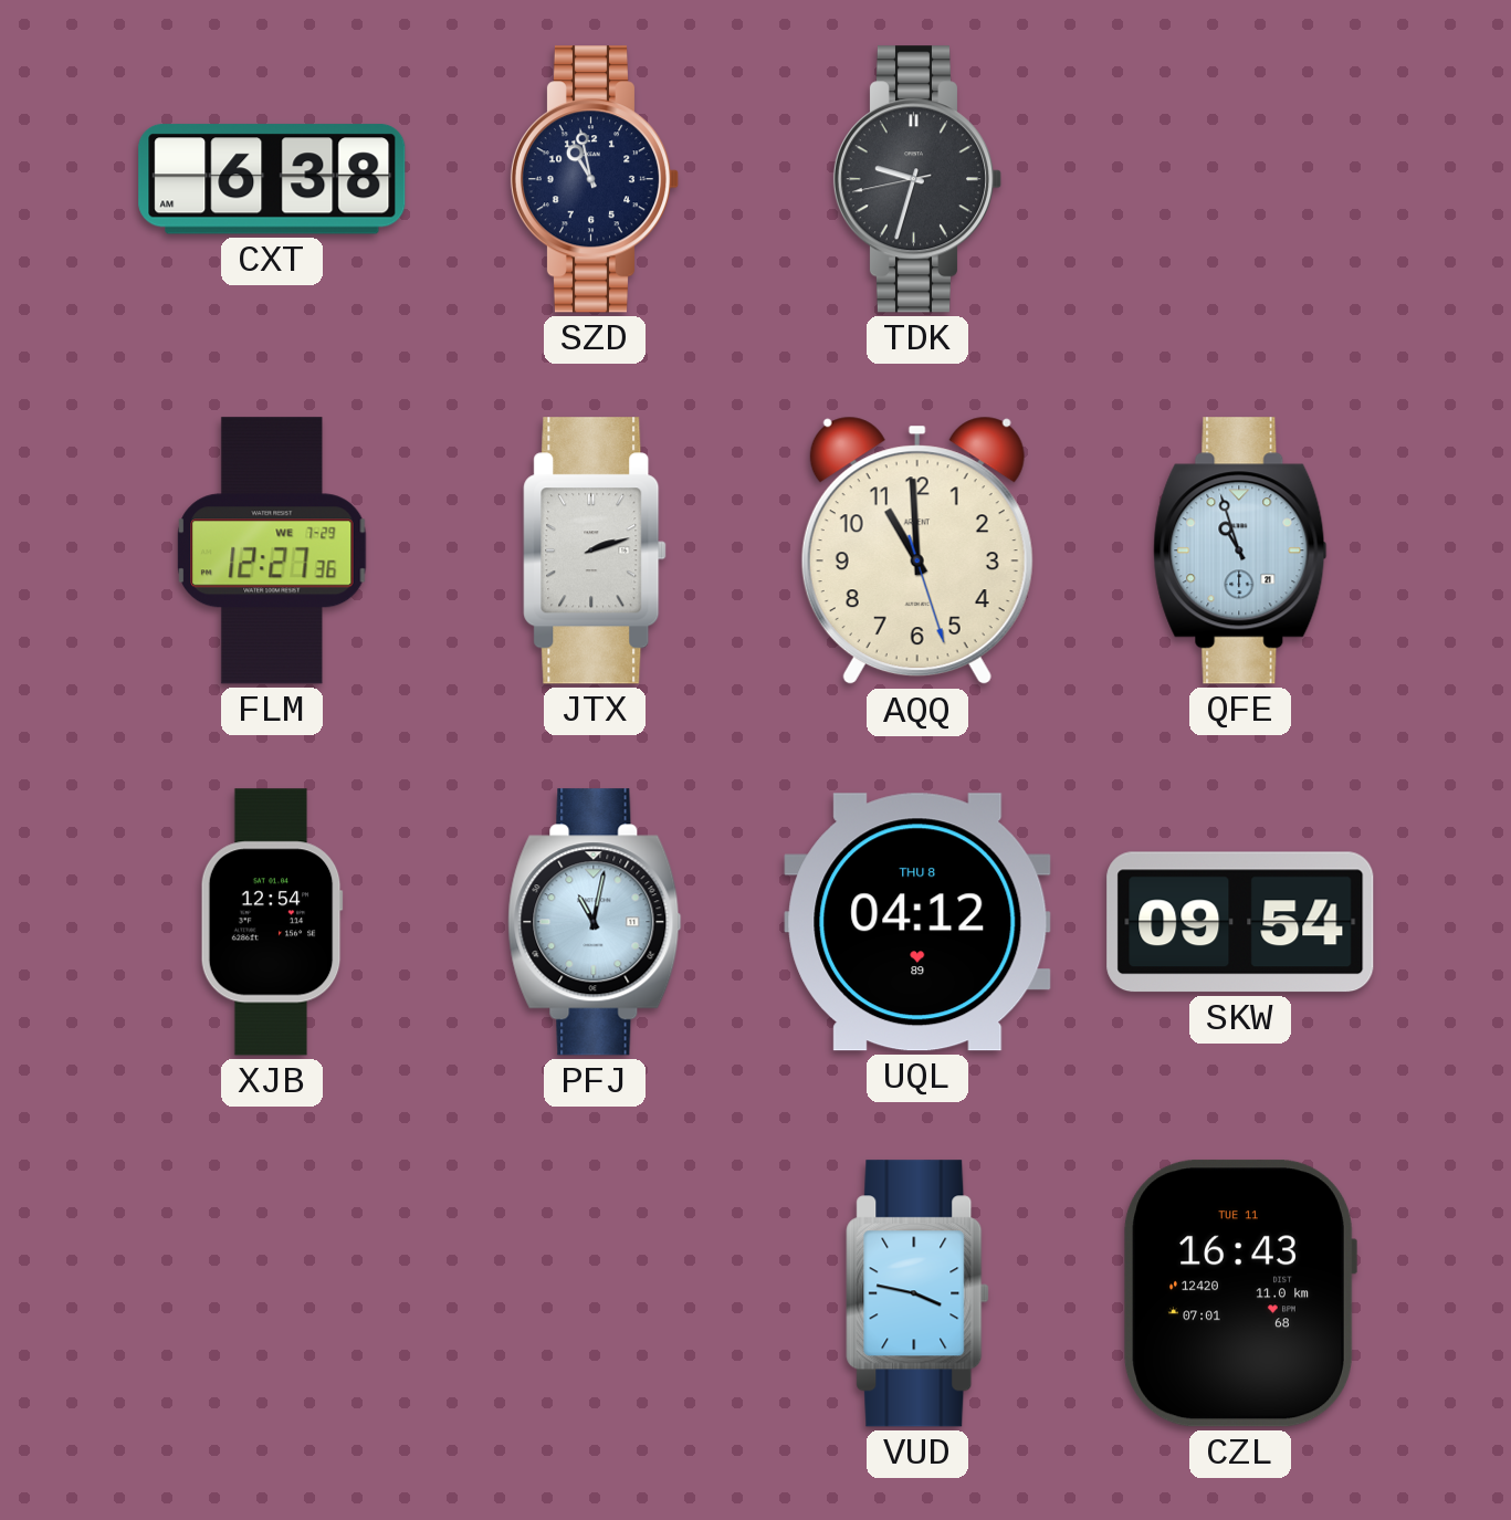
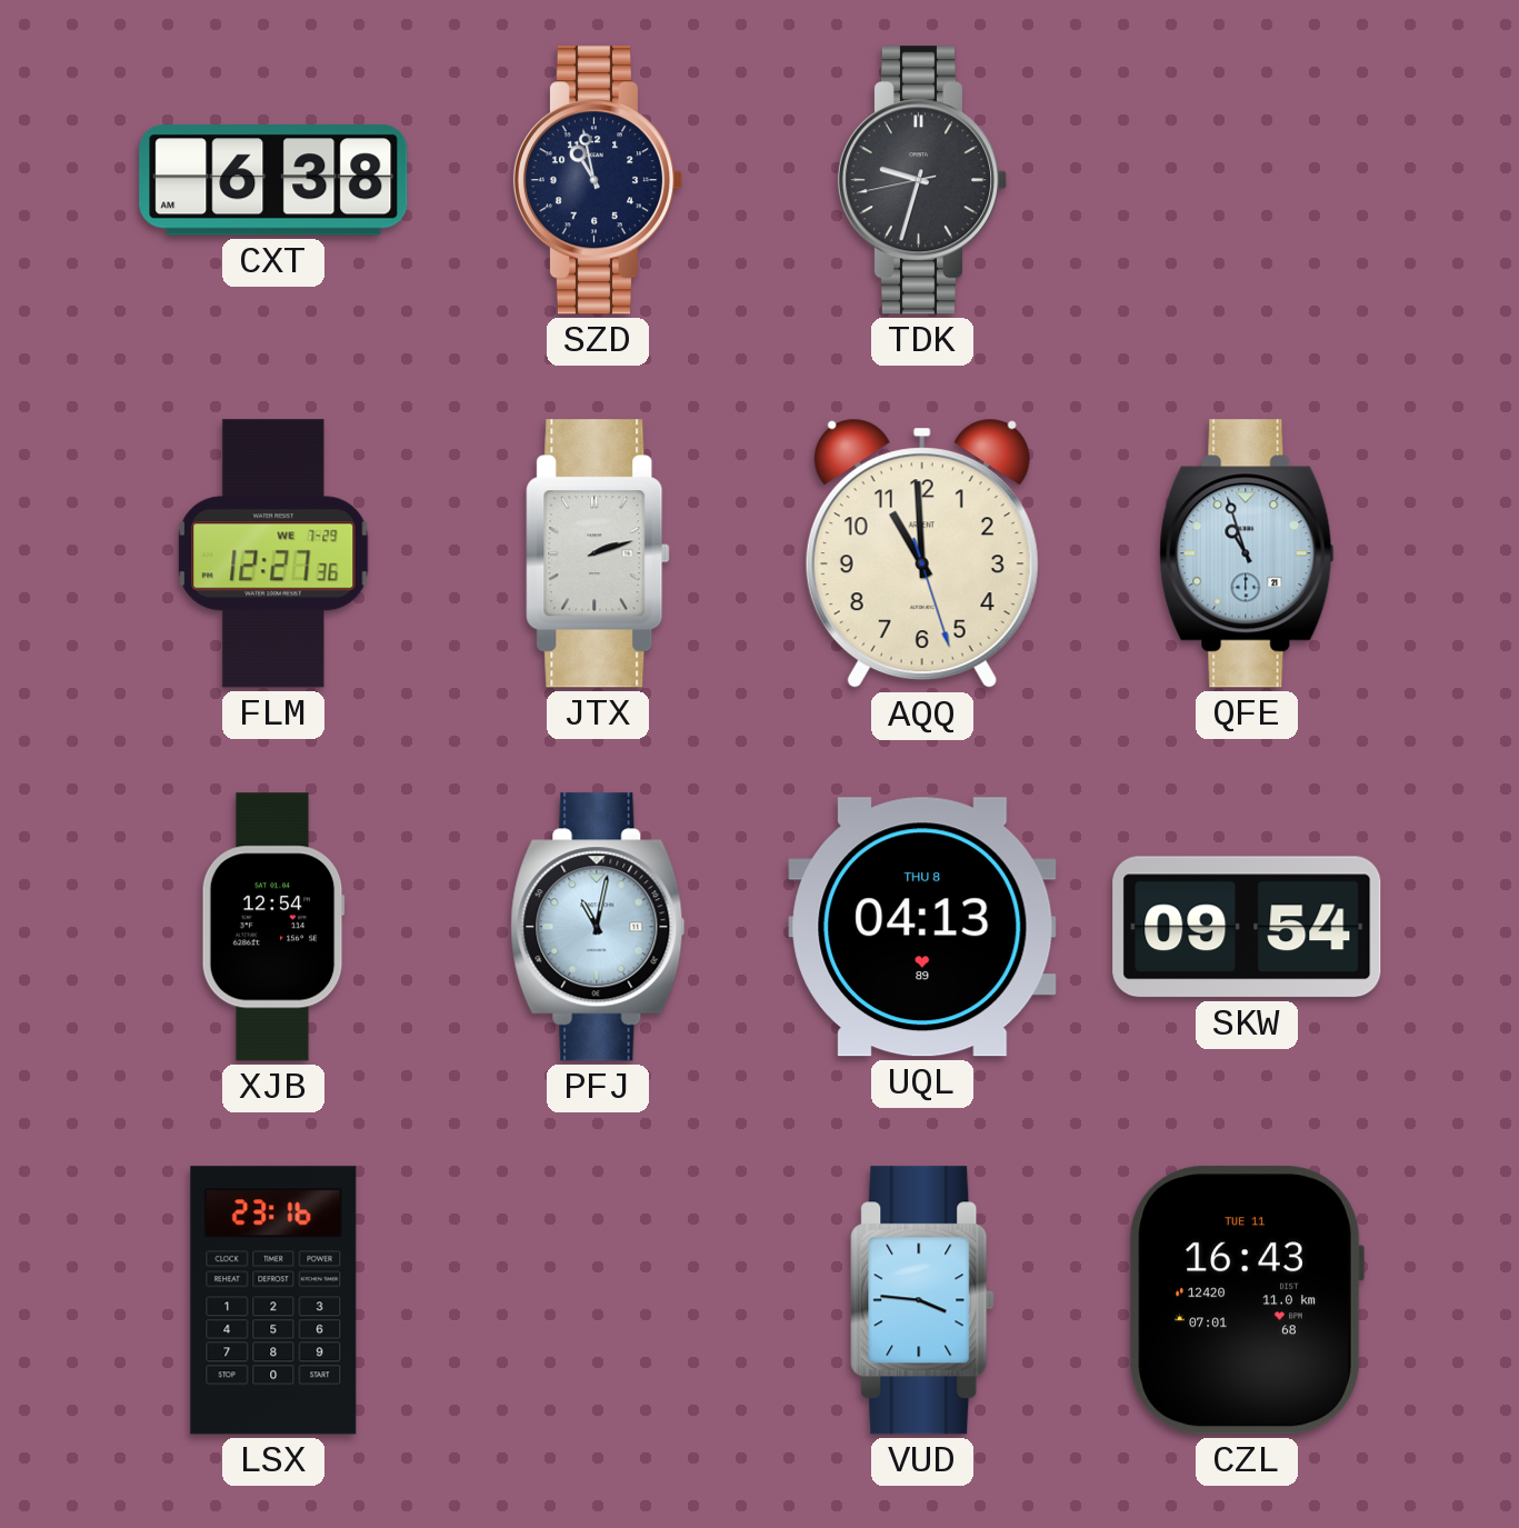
UQL: 04:12 -> 04:13 (922, 927)
LSX: none -> 23:16 (273, 1300)
VUD: 3:47 -> 3:46 (922, 1300)
